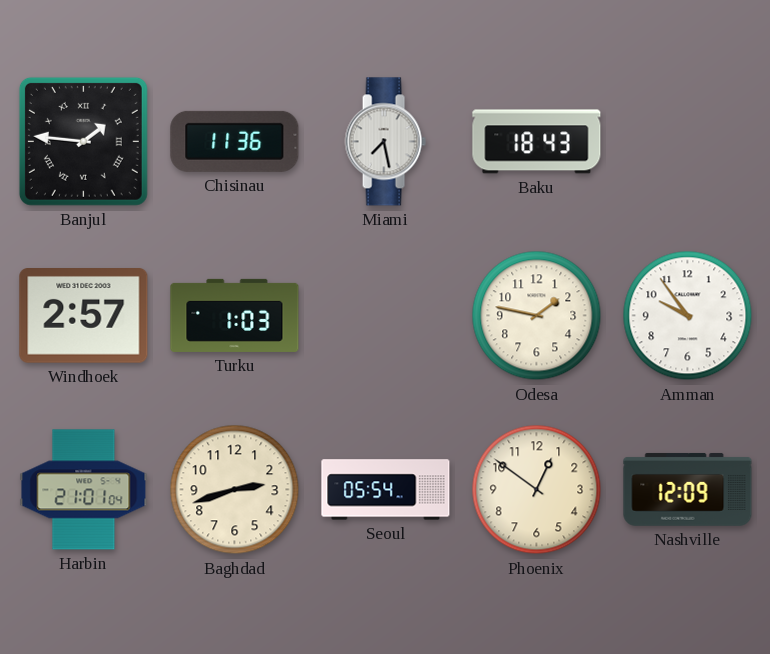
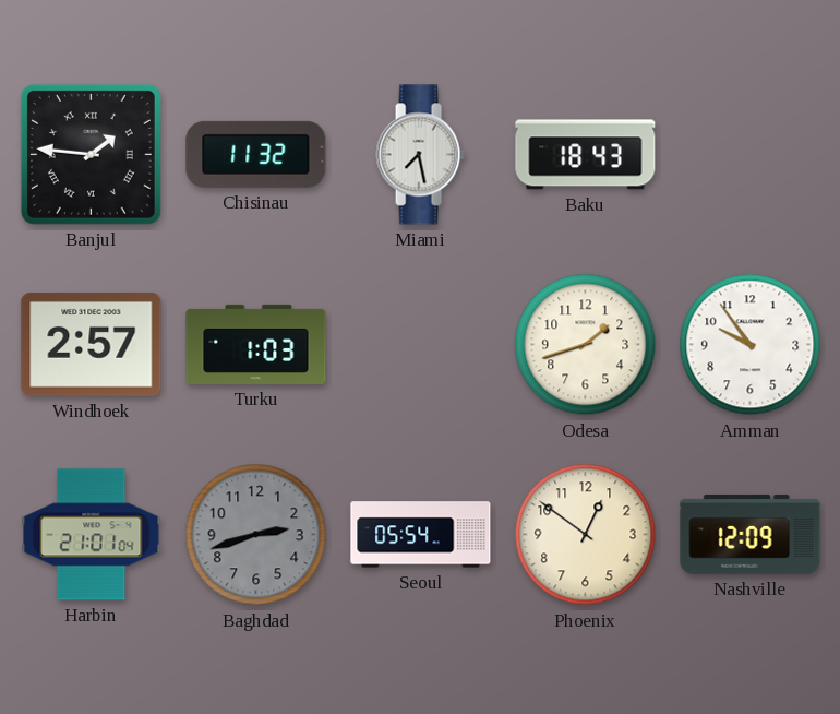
Chisinau: 11:36 -> 11:32 (256, 154)
Odesa: 1:47 -> 1:42 (586, 345)
Baghdad dial: cream -> grey (256, 535)
